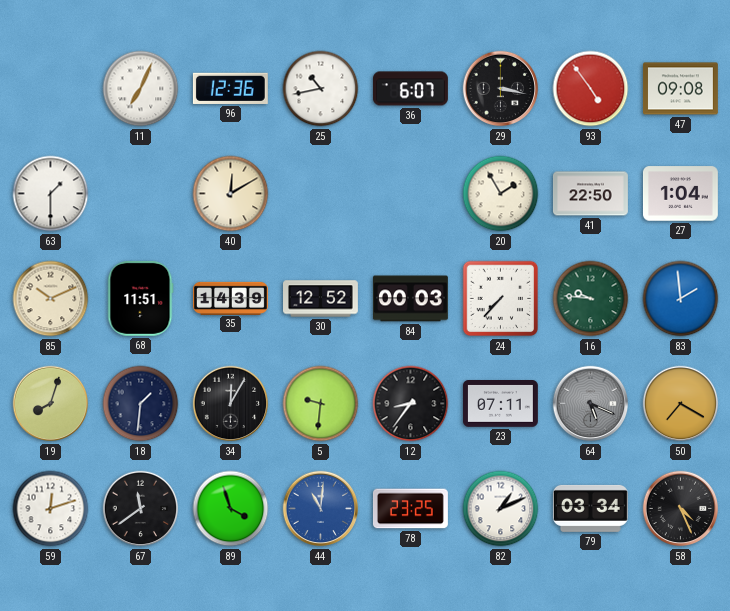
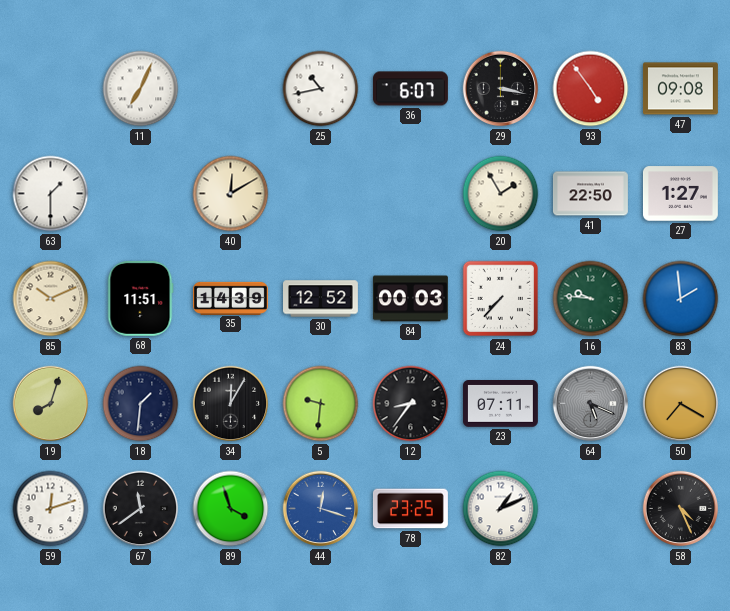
96: 12:36 -> none (230, 88)
27: 1:04 -> 1:27 (680, 194)
44: 11:01 -> 12:18 (321, 509)
79: 03:34 -> none (590, 508)
